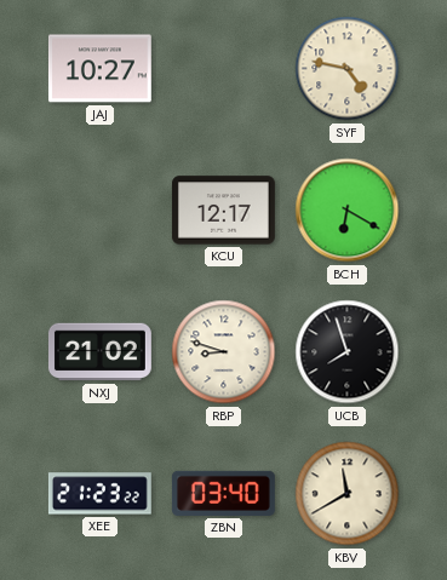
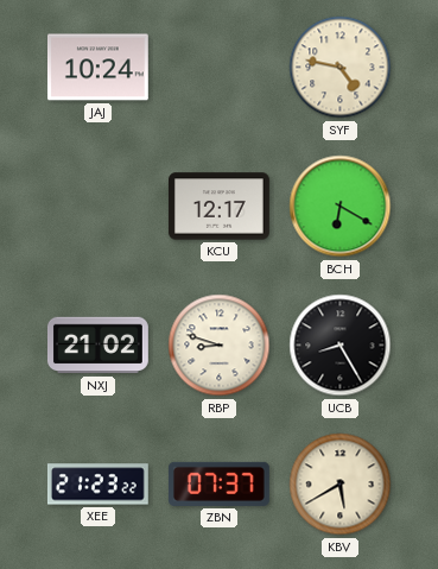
JAJ: 10:27 -> 10:24 (97, 68)
UCB: 7:57 -> 8:25 (341, 346)
ZBN: 03:40 -> 07:37 (218, 483)
KBV: 11:40 -> 5:40 (341, 485)
